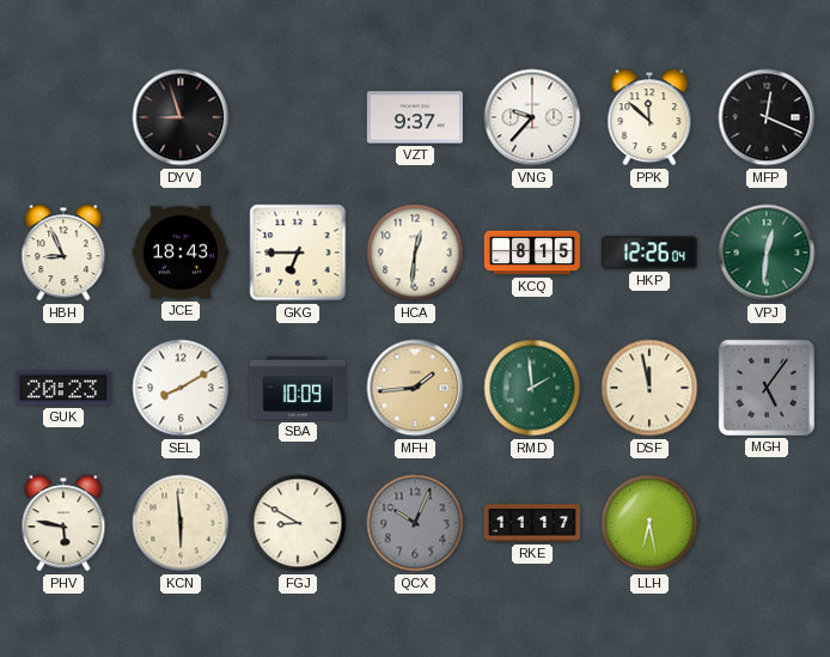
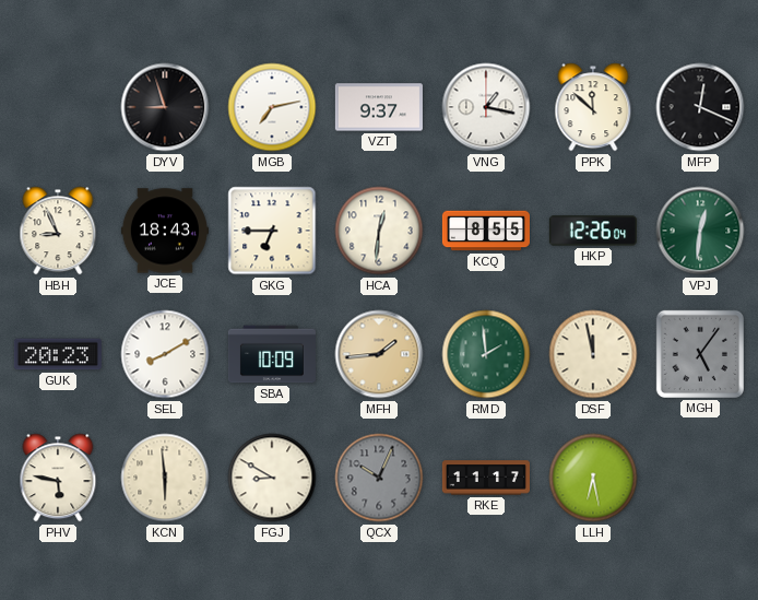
MGB: none -> 7:13 (272, 107)
VNG: 9:37 -> 1:17 (486, 107)
KCQ: 8:15 -> 8:55 (486, 231)
